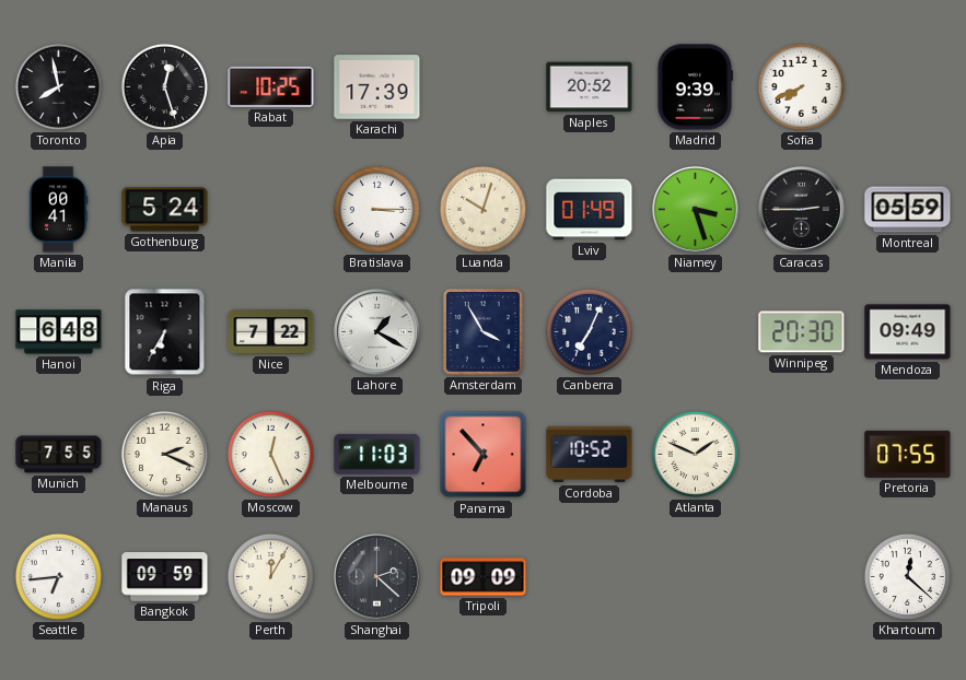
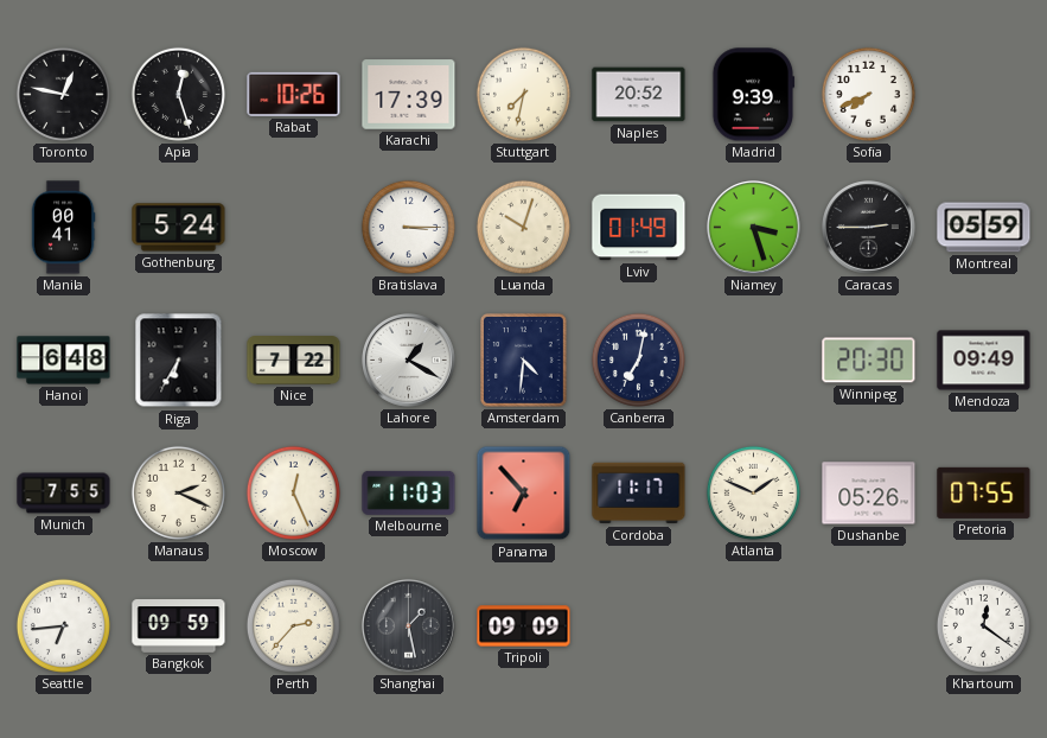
Toronto: 7:58 -> 12:47 (63, 94)
Rabat: 10:25 -> 10:26 (294, 94)
Stuttgart: none -> 7:32 (523, 94)
Amsterdam: 3:55 -> 4:31 (524, 361)
Canberra: 7:04 -> 7:02 (638, 360)
Cordoba: 10:52 -> 11:17 (639, 494)
Dushanbe: none -> 05:26 (869, 494)
Perth: 12:05 -> 2:37 (293, 625)
Shanghai: 2:22 -> 1:28 (409, 626)
Khartoum: 12:22 -> 12:21 (983, 625)
